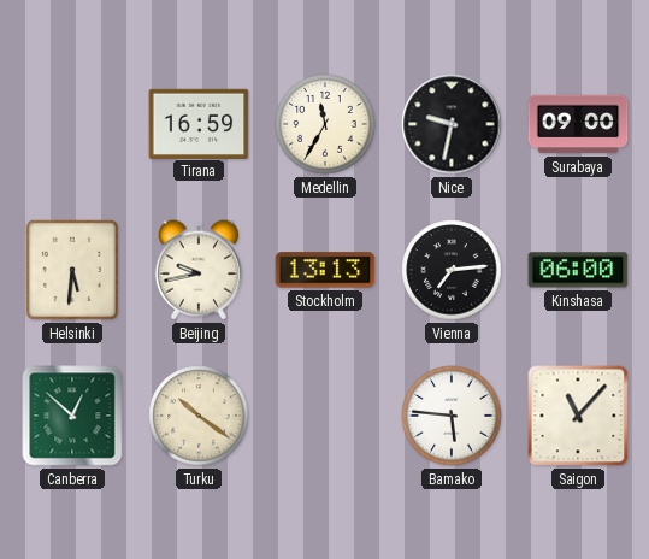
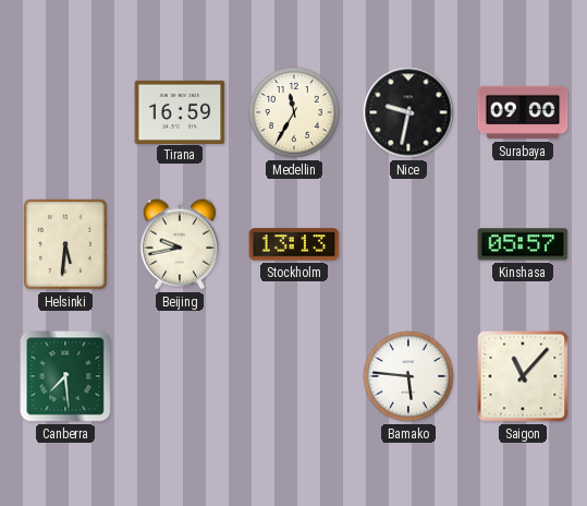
Vienna: 7:14 -> none (452, 270)
Kinshasa: 06:00 -> 05:57 (523, 244)
Canberra: 12:52 -> 7:29 (65, 376)
Turku: 10:21 -> none (199, 416)
